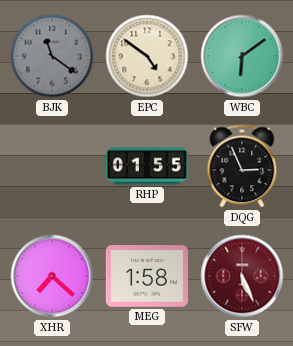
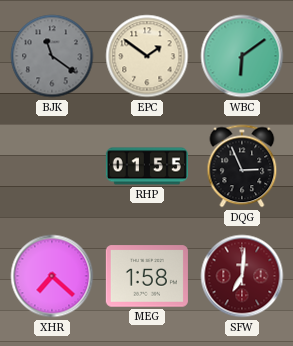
EPC: 4:51 -> 1:51 (147, 56)
SFW: 5:26 -> 7:01 (242, 276)
